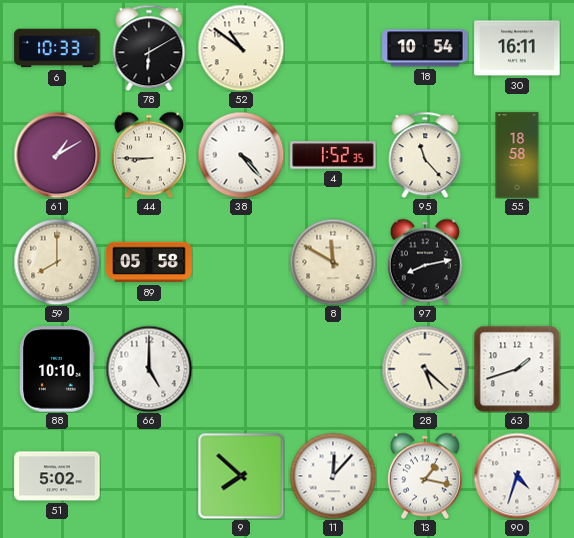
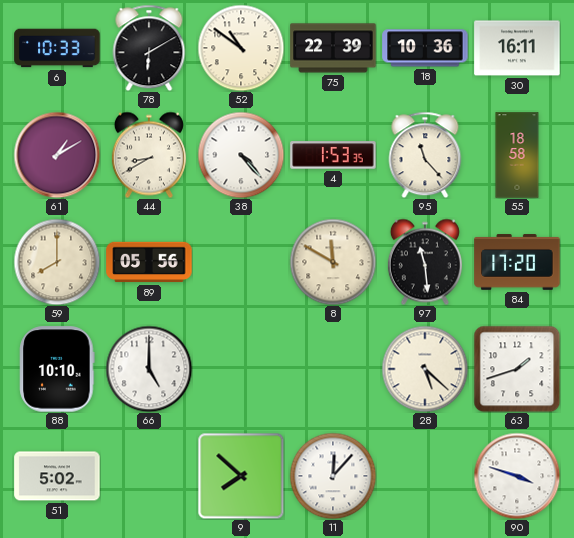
75: none -> 22:39 (333, 48)
18: 10:54 -> 10:36 (425, 48)
44: 8:45 -> 8:40 (149, 155)
4: 1:52 -> 1:53 (333, 155)
89: 05:58 -> 05:56 (149, 262)
97: 8:13 -> 11:29 (425, 262)
84: none -> 17:20 (517, 262)
13: 1:17 -> none (425, 476)
90: 4:33 -> 3:48 (517, 476)
